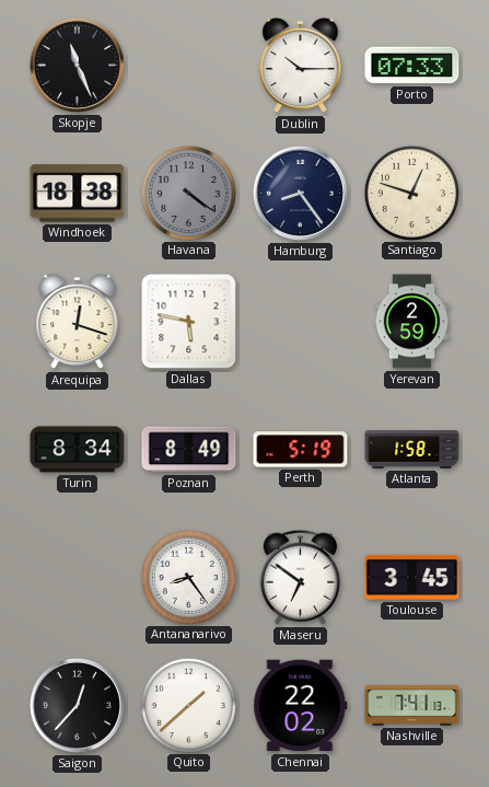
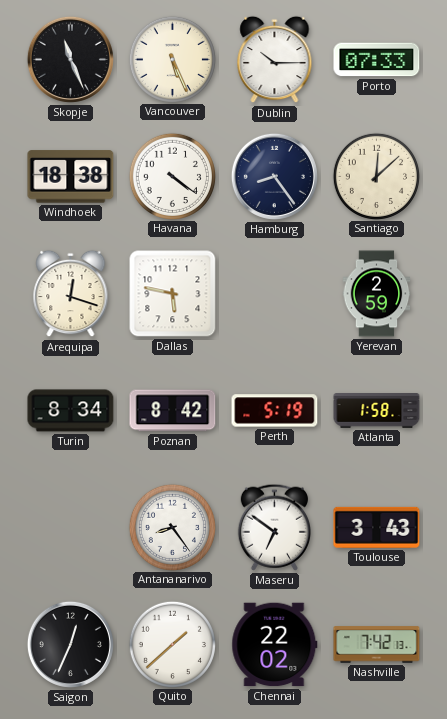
Vancouver: none -> 5:26 (172, 59)
Havana dial: grey -> white (172, 176)
Santiago: 12:48 -> 12:08 (376, 176)
Poznan: 8:49 -> 8:42 (173, 411)
Toulouse: 3:45 -> 3:43 (377, 527)
Saigon: 12:37 -> 12:34 (70, 644)
Nashville: 7:41 -> 7:42 (377, 645)
